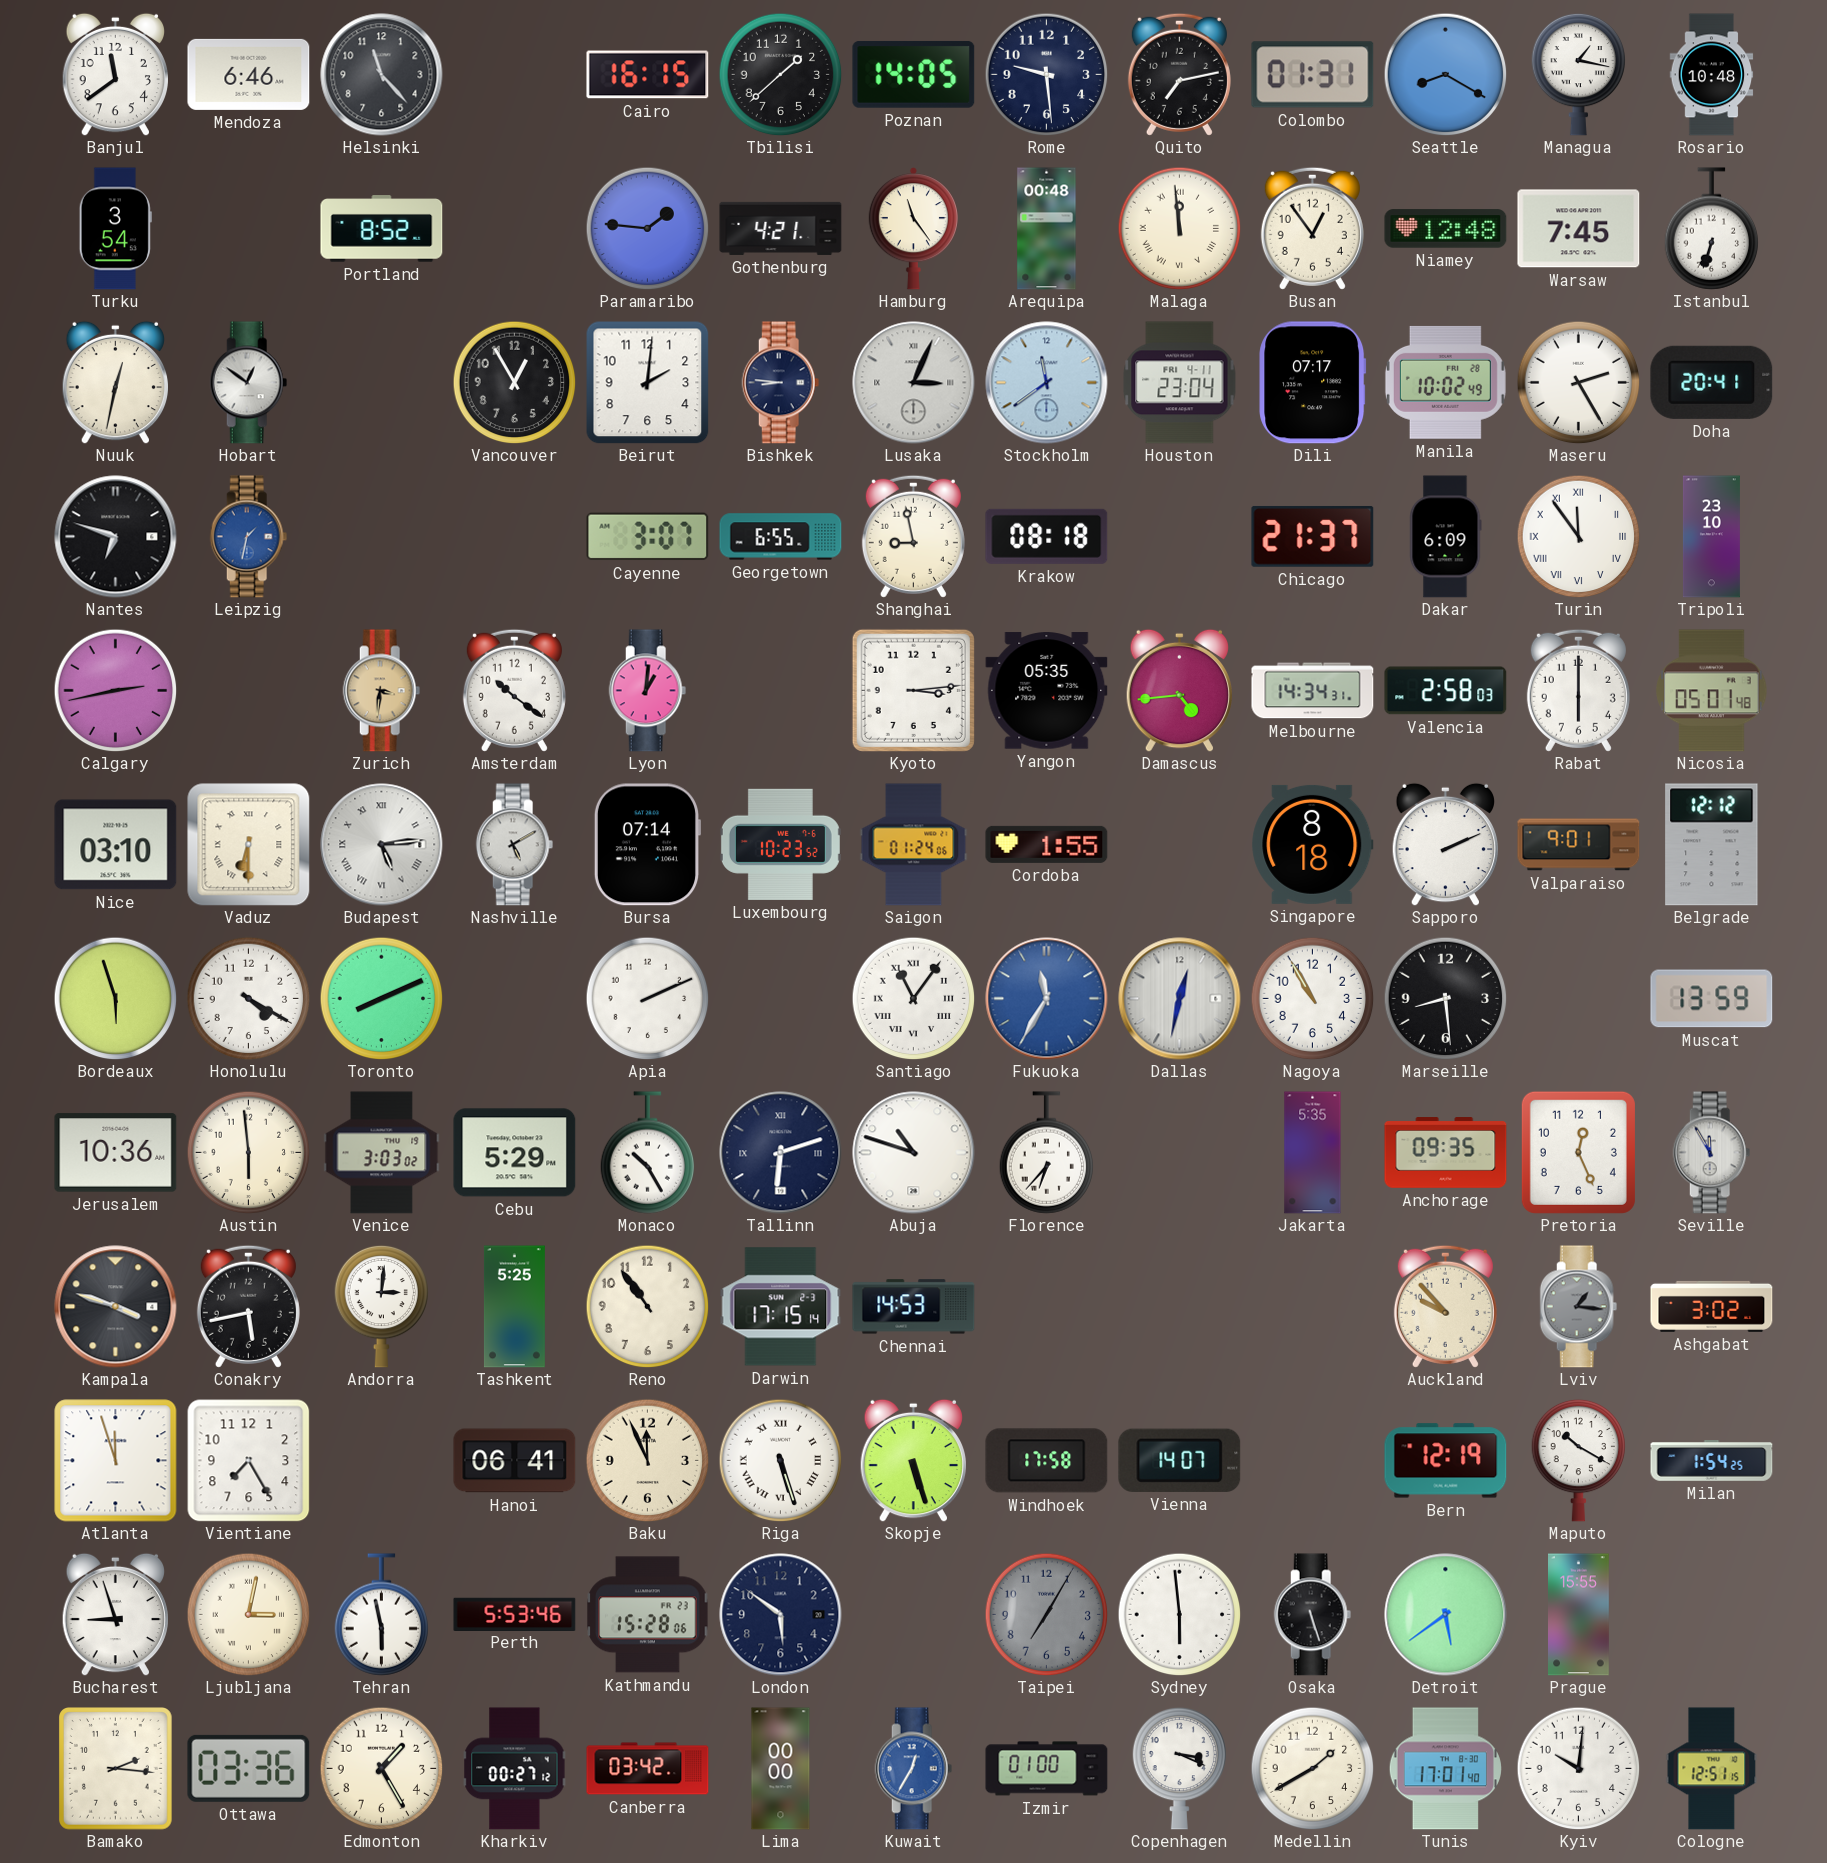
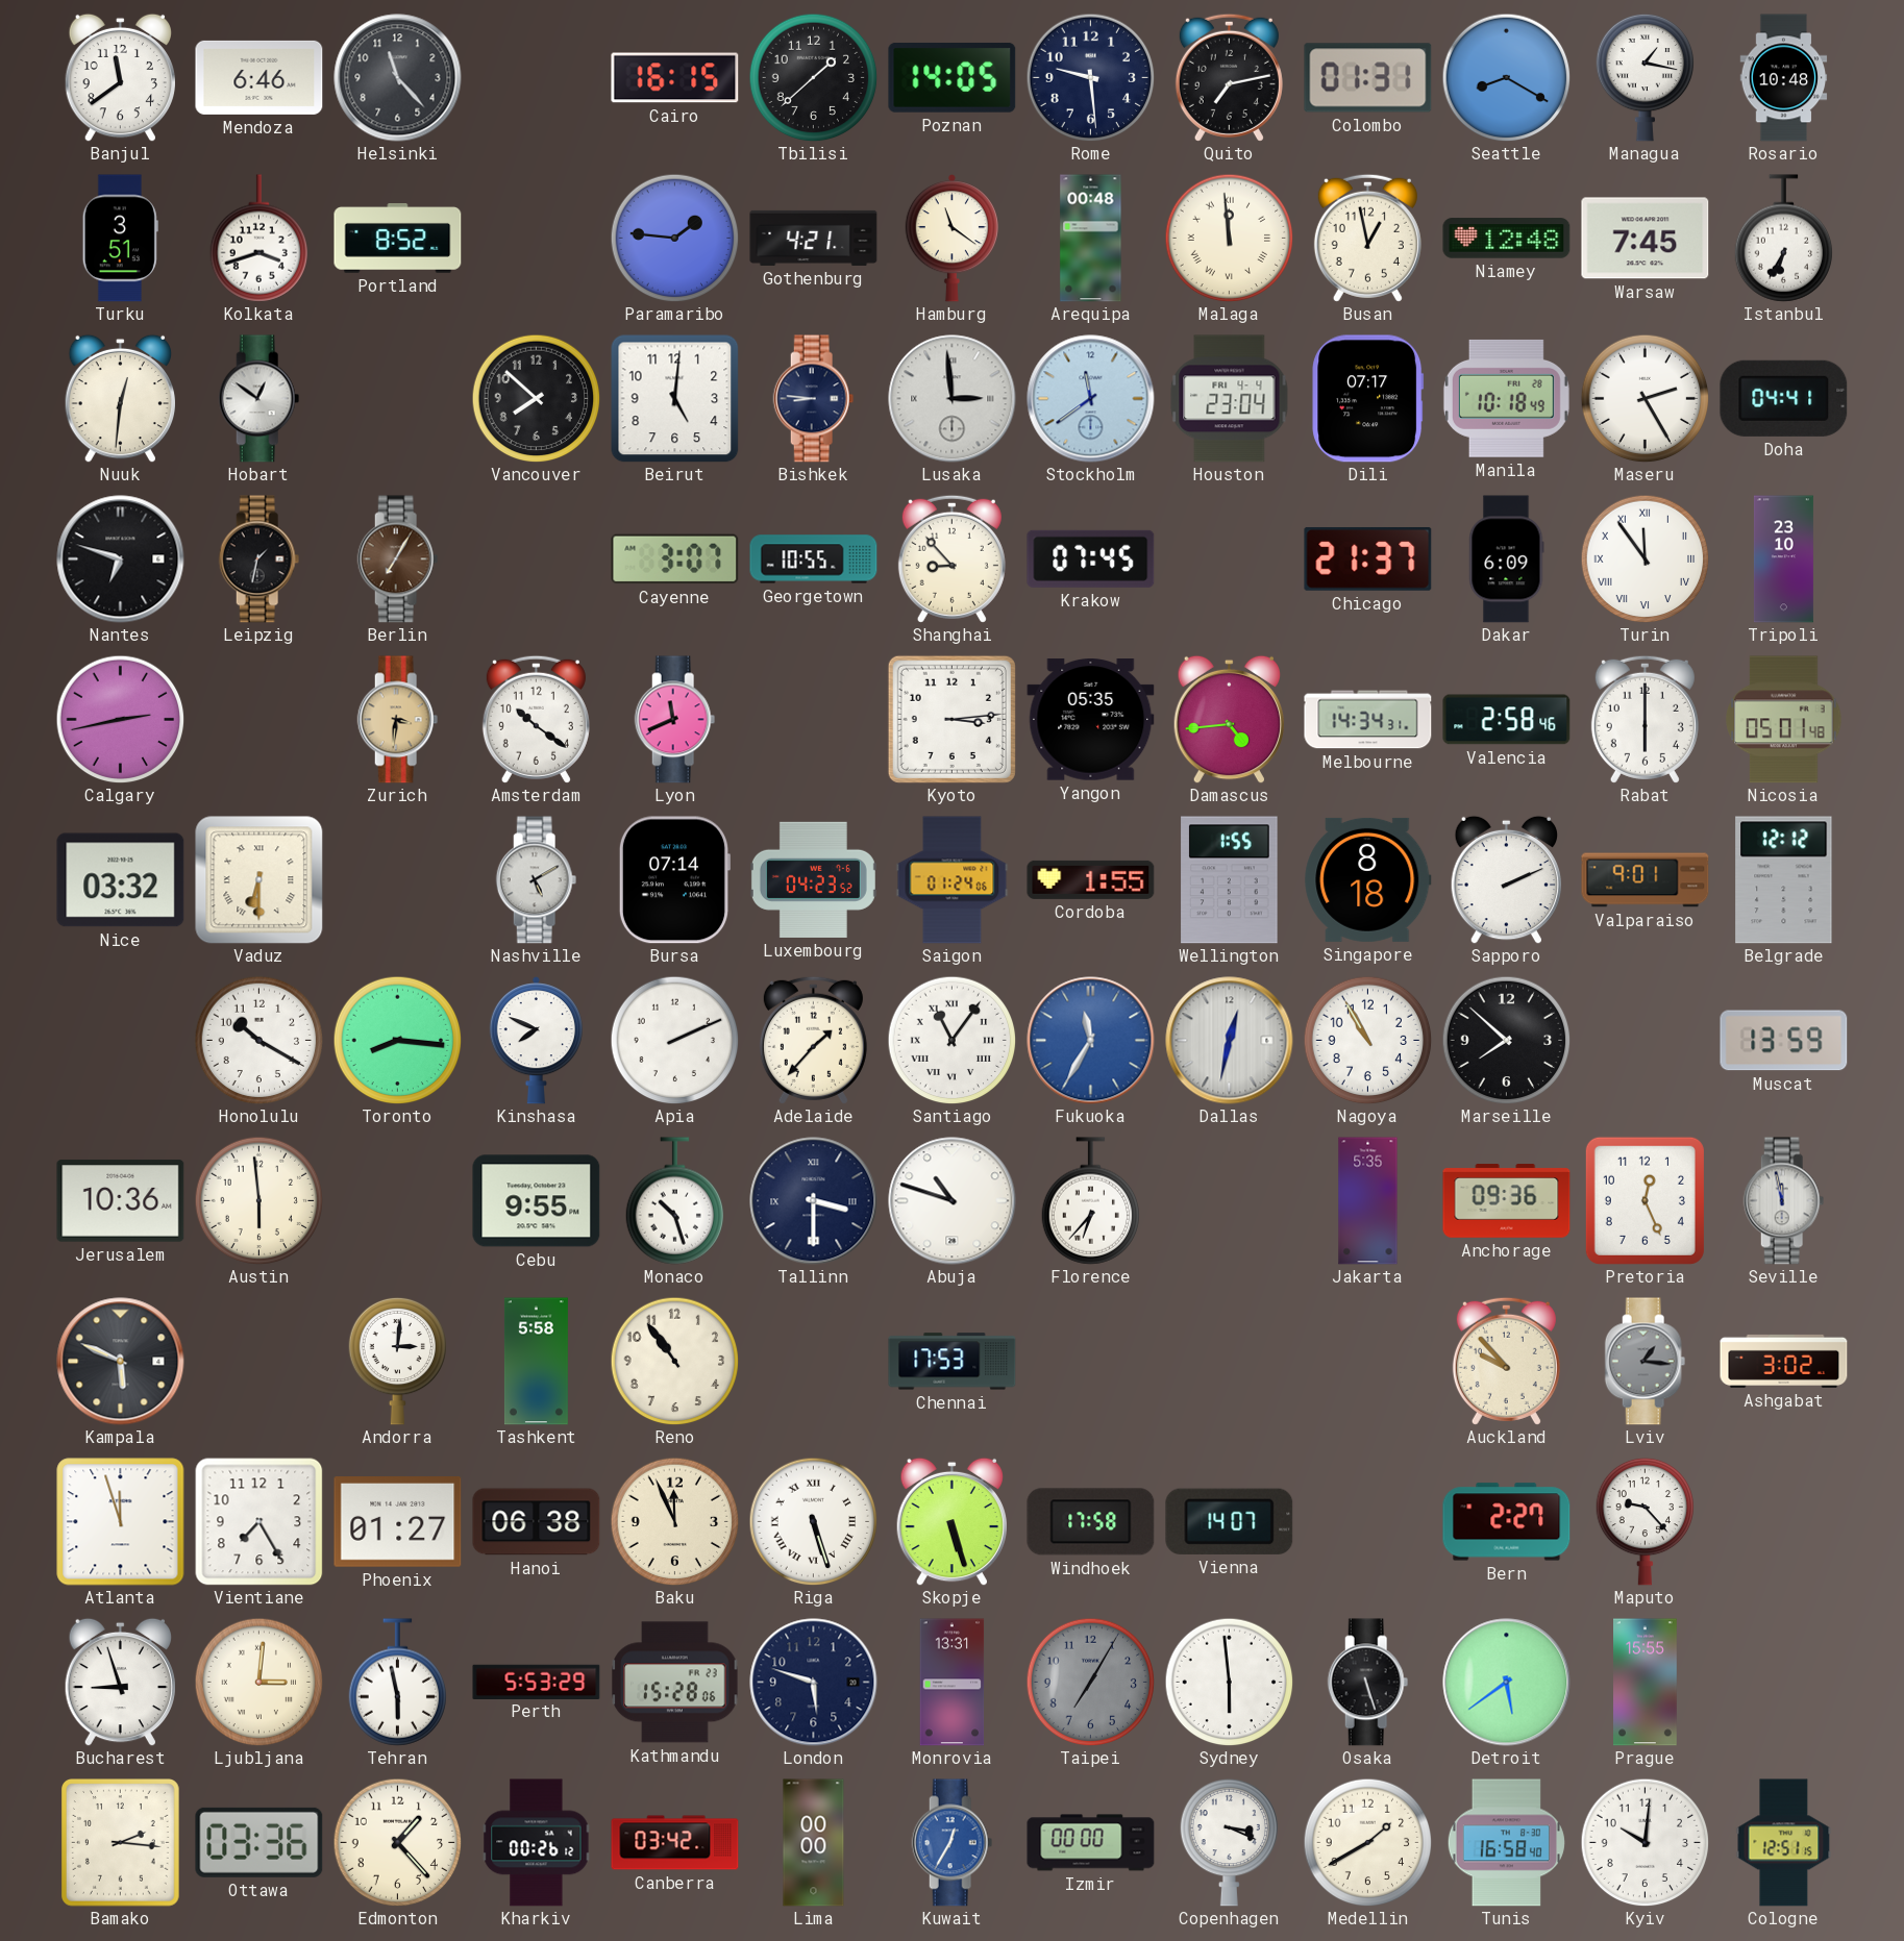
Turku: 3:54 -> 3:51 (120, 239)
Kolkata: none -> 3:42 (259, 239)
Hamburg: 11:24 -> 11:21 (951, 239)
Busan: 12:54 -> 12:58 (1367, 238)
Istanbul: 6:33 -> 6:35 (1784, 239)
Nuuk: 12:32 -> 12:31 (120, 398)
Vancouver: 12:55 -> 7:52 (536, 398)
Beirut: 2:01 -> 5:01 (674, 398)
Lusaka: 3:04 -> 2:59 (953, 399)
Houston date: FRI 4-11 -> FRI 4-4 (1230, 399)
Manila: 10:02 -> 10:18 (1506, 398)
Doha: 20:41 -> 04:41 (1784, 398)
Leipzig dial: blue -> black (259, 559)
Berlin: none -> 7:05 (398, 559)
Georgetown: 6:55 -> 10:55 (814, 559)
Shanghai: 8:58 -> 8:53 (951, 558)
Krakow: 08:18 -> 07:45 (1091, 558)
Lyon: 1:01 -> 11:41 (675, 720)
Valencia: 2:58:03 -> 2:58:46 (1507, 720)
Nice: 03:10 -> 03:32 (121, 880)
Budapest: 5:14 -> none (382, 845)
Luxembourg: 10:23 -> 04:23 (813, 879)
Wellington: none -> 1:55 (1230, 880)
Bordeaux: 5:57 -> none (115, 998)
Honolulu: 4:20 -> 10:20 (258, 1040)
Toronto: 8:11 -> 8:16 (397, 1040)
Kinshasa: none -> 7:49 (536, 1041)
Adelaide: none -> 1:37 (813, 1040)
Marseille: 8:29 -> 7:52 (1506, 1040)
Venice: 3:03 -> none (382, 1153)
Cebu: 5:29 -> 9:55 (537, 1201)
Monaco: 10:25 -> 10:27 (675, 1201)
Tallinn: 6:12 -> 3:30 (814, 1201)
Anchorage: 09:35 -> 09:36 (1507, 1201)
Seville: 11:55 -> 11:58 (1784, 1201)
Kampala: 3:48 -> 5:49 (121, 1362)
Conakry: 5:43 -> none (248, 1306)
Tashkent: 5:25 -> 5:58 (536, 1362)
Darwin: 17:15 -> none (781, 1307)
Chennai: 14:53 -> 17:53 (953, 1362)
Phoenix: none -> 01:27 (398, 1522)
Hanoi: 06:41 -> 06:38 (537, 1522)
Bern: 12:19 -> 2:27 (1507, 1522)
Maputo: 10:20 -> 9:23 (1646, 1521)
Milan: 1:54 -> none (1712, 1461)
Ljubljana: 3:02 -> 3:01 (258, 1682)
Perth: 5:53:46 -> 5:53:29 (537, 1682)
London: 5:51 -> 5:48 (814, 1683)
Monrovia: none -> 13:31 (953, 1683)
Edmonton: 1:25 -> 1:23 (397, 1842)
Kharkiv: 00:27 -> 00:26 (537, 1843)
Izmir: 01:00 -> 00:00 (1091, 1843)
Tunis: 17:01 -> 16:58 (1506, 1843)
